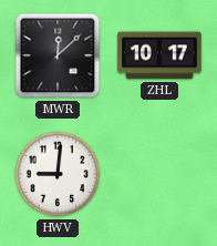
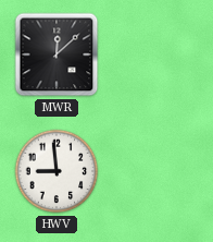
ZHL: 10:17 -> none (159, 55)
HWV: 9:01 -> 8:59 (57, 171)
